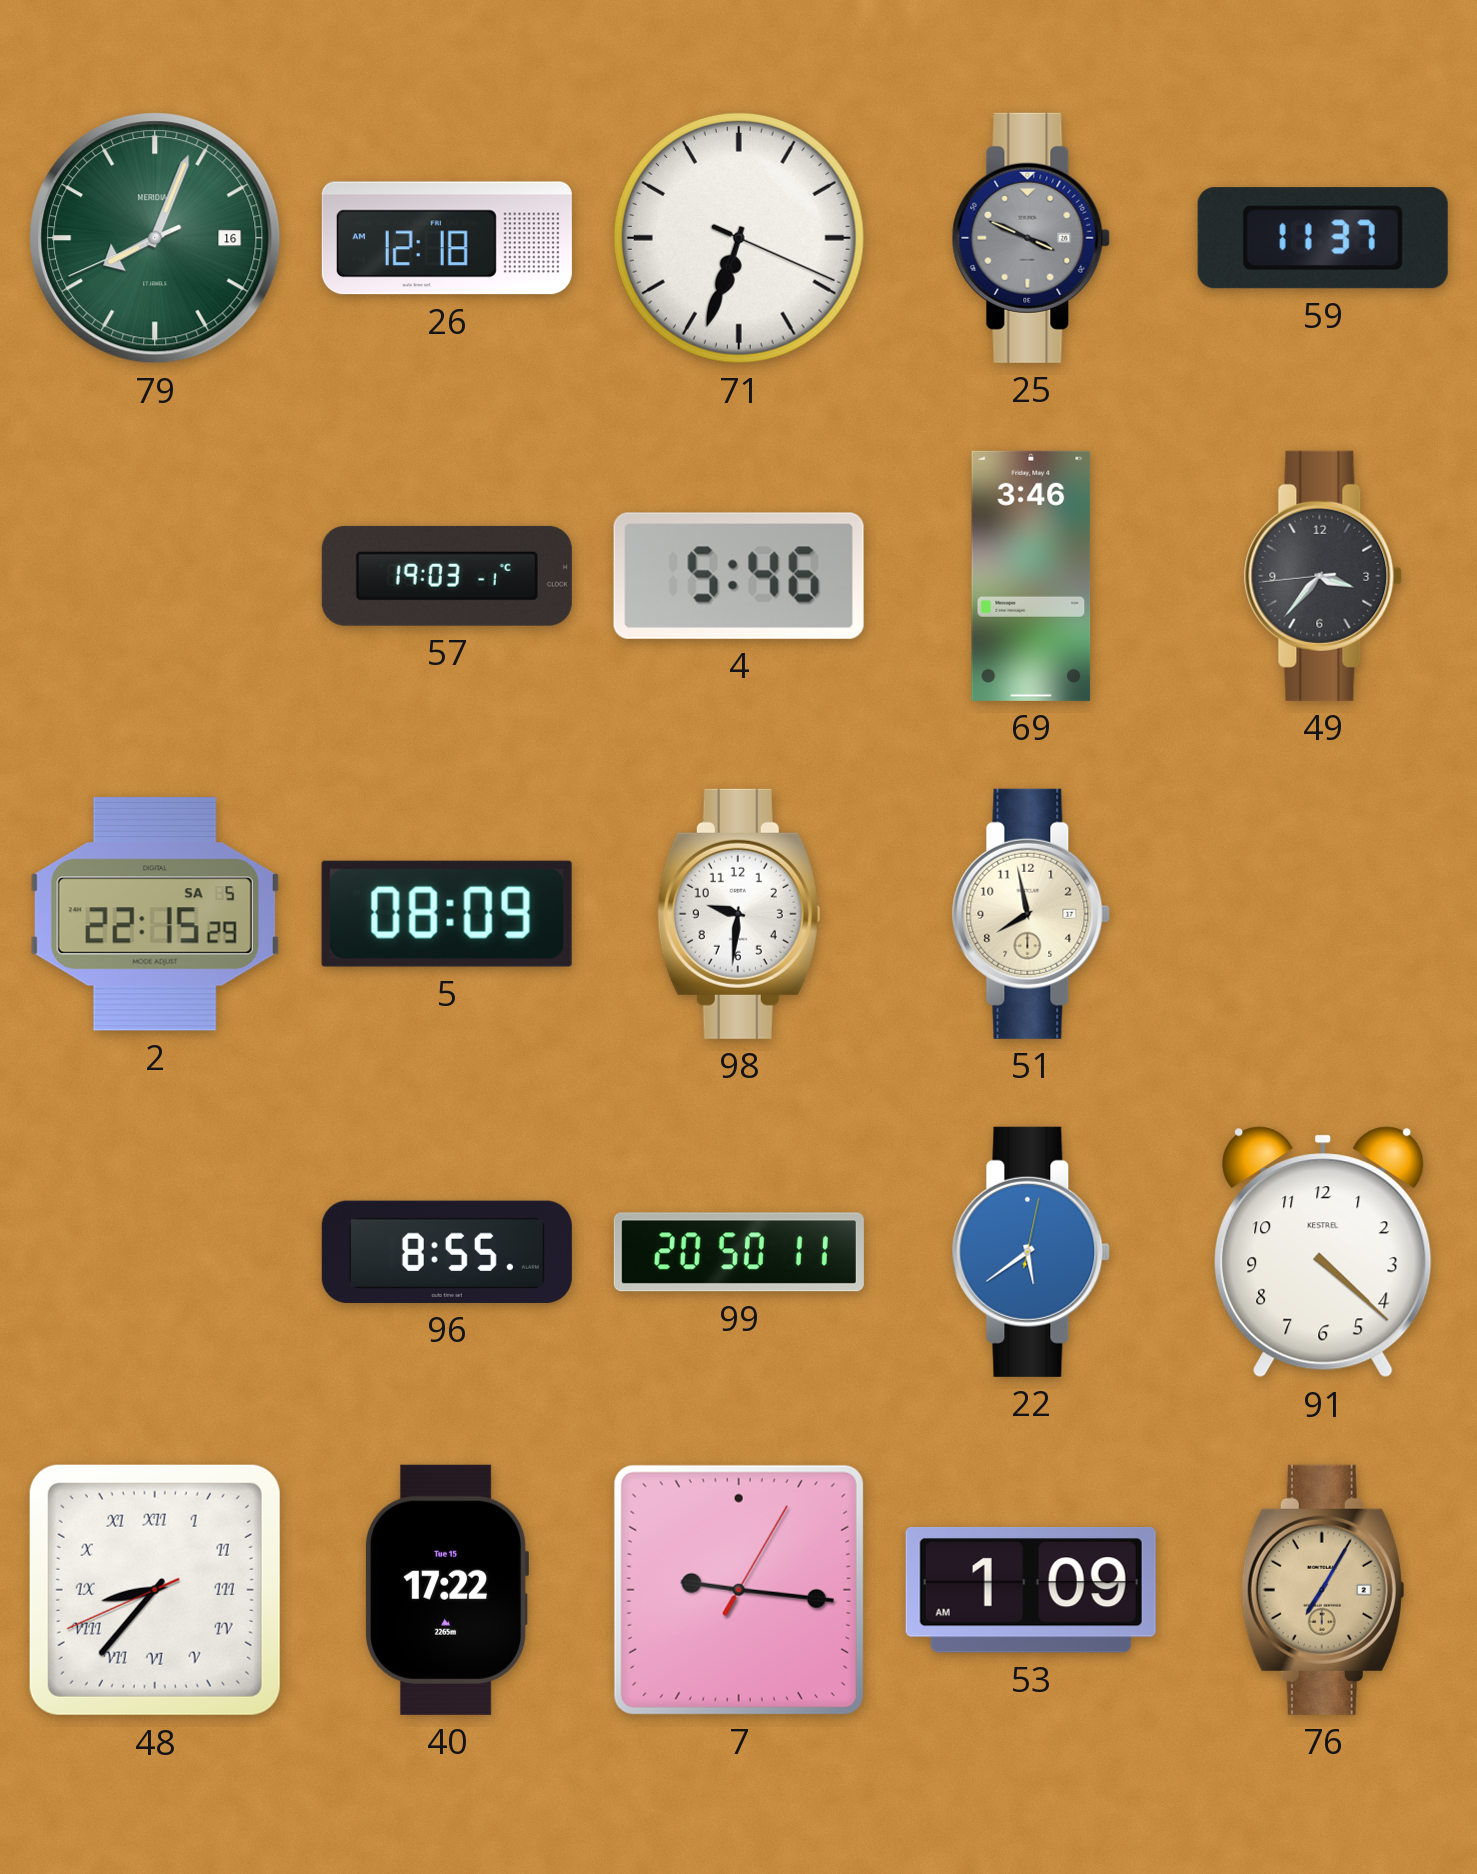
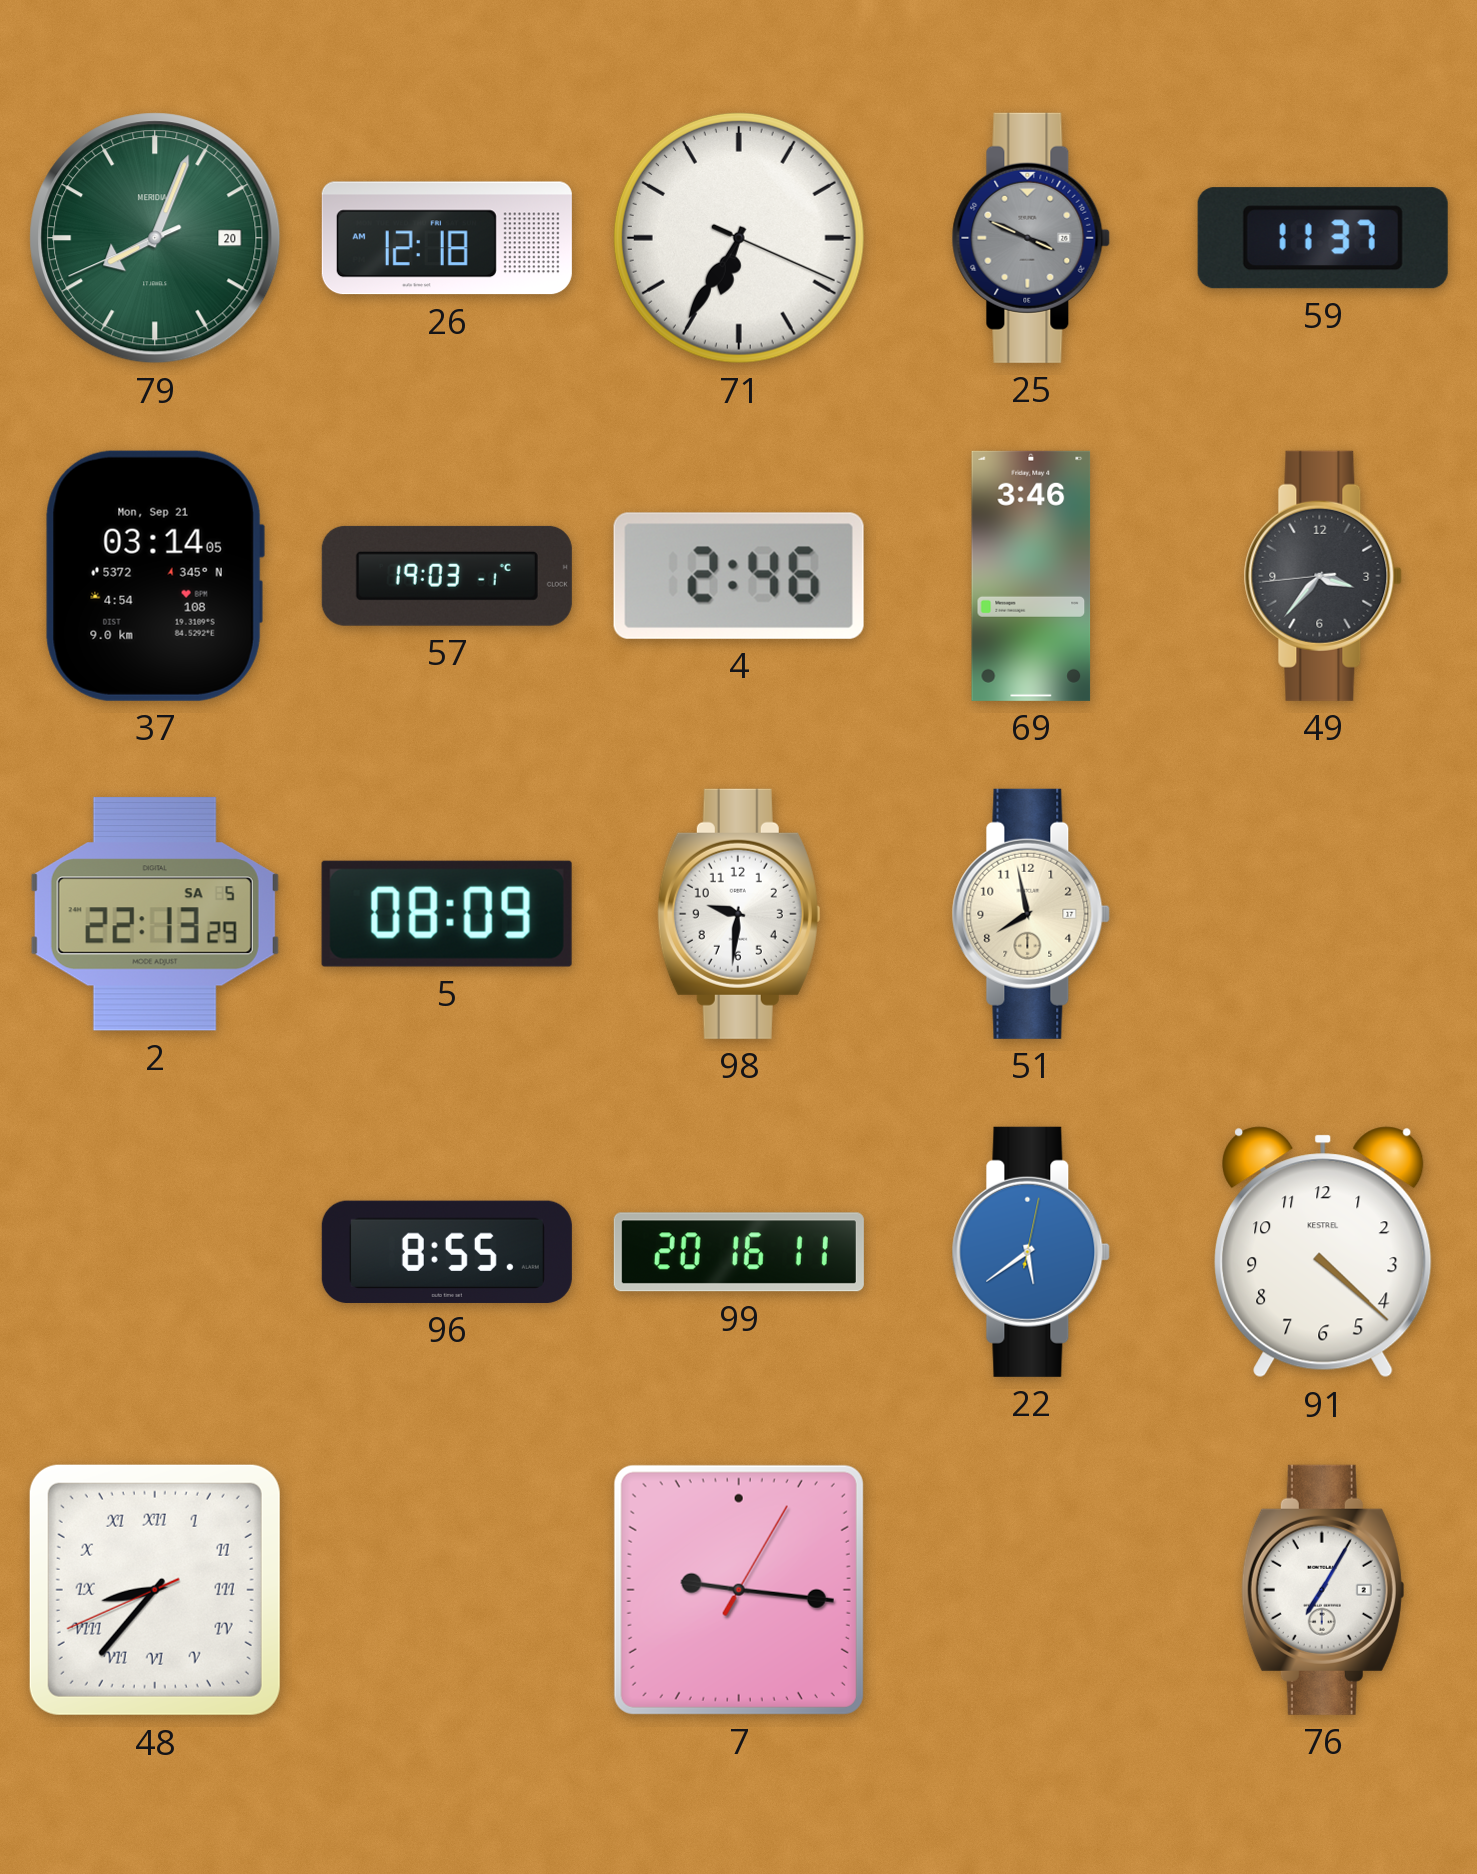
79 date: 16 -> 20 (155, 238)
71: 6:33 -> 6:35 (739, 238)
37: none -> 03:14 (155, 576)
4: 5:46 -> 2:46 (739, 576)
2: 22:15 -> 22:13 (155, 914)
99: 20:50 -> 20:16 (739, 1252)
40: 17:22 -> none (448, 1590)
53: 1:09 -> none (1031, 1590)
76 dial: champagne -> white (1323, 1590)
